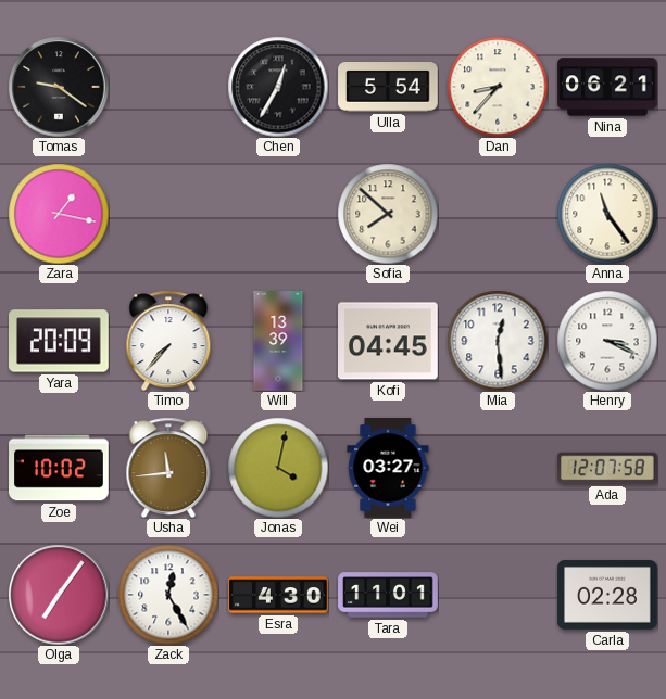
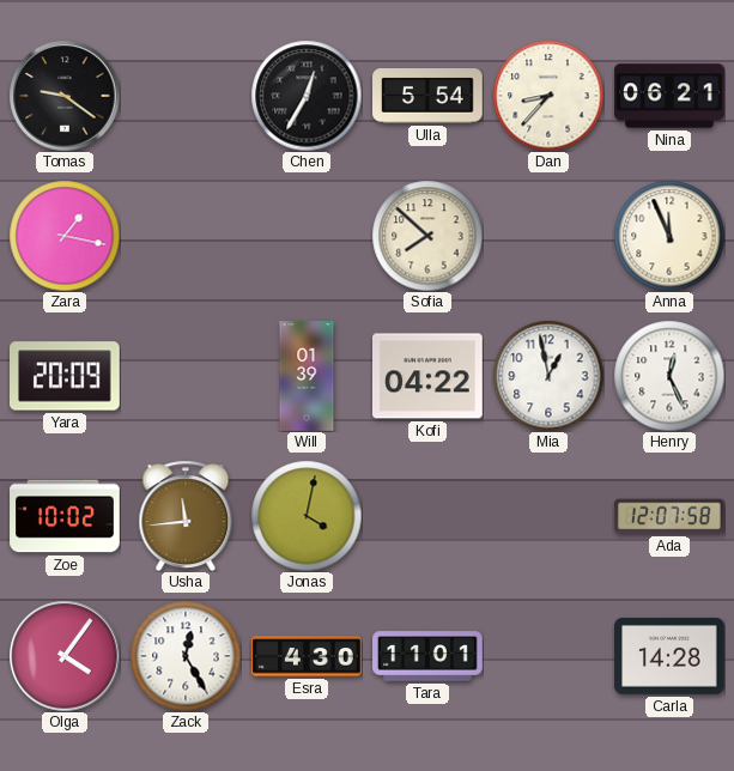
Anna: 11:24 -> 11:56 (669, 236)
Timo: 7:37 -> none (168, 341)
Will: 13:39 -> 01:39 (307, 376)
Kofi: 04:45 -> 04:22 (429, 376)
Mia: 12:29 -> 12:58 (548, 376)
Henry: 3:19 -> 12:26 (669, 376)
Wei: 03:27 -> none (388, 468)
Olga: 7:06 -> 4:06 (65, 656)
Carla: 02:28 -> 14:28 (671, 656)
